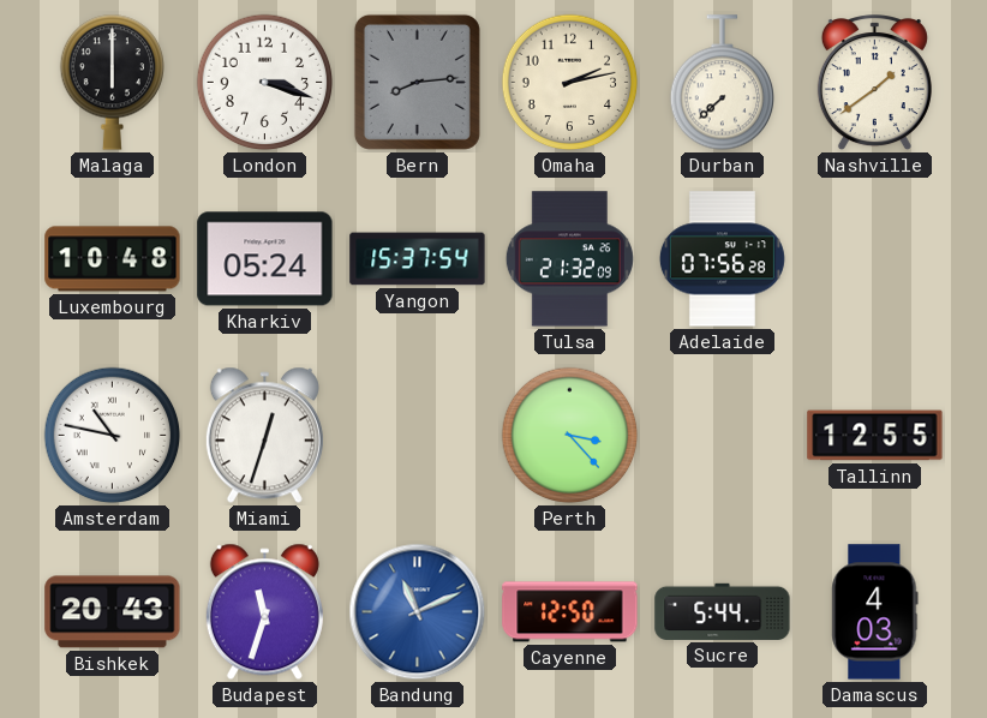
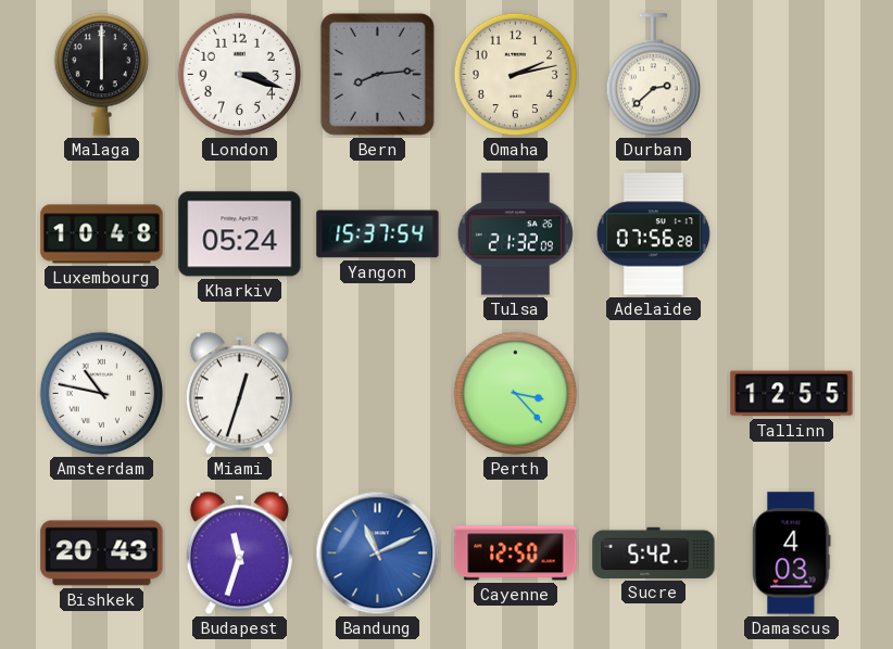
Durban: 7:38 -> 2:38 (654, 75)
Nashville: 1:39 -> none (874, 83)
Sucre: 5:44 -> 5:42 (654, 552)
